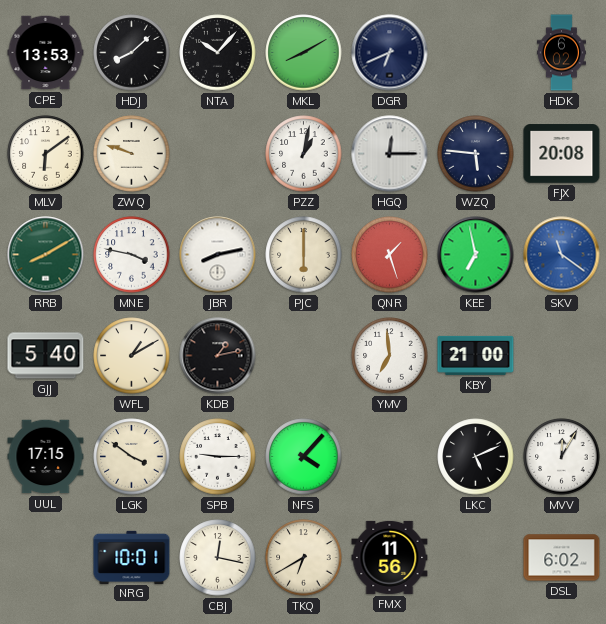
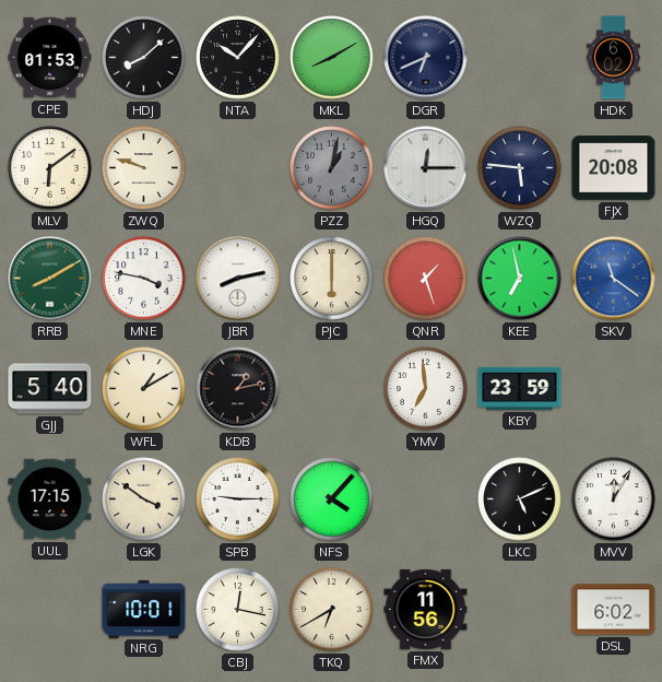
CPE: 13:53 -> 01:53 (50, 58)
PZZ dial: white -> grey (332, 168)
KBY: 21:00 -> 23:59 (520, 388)
